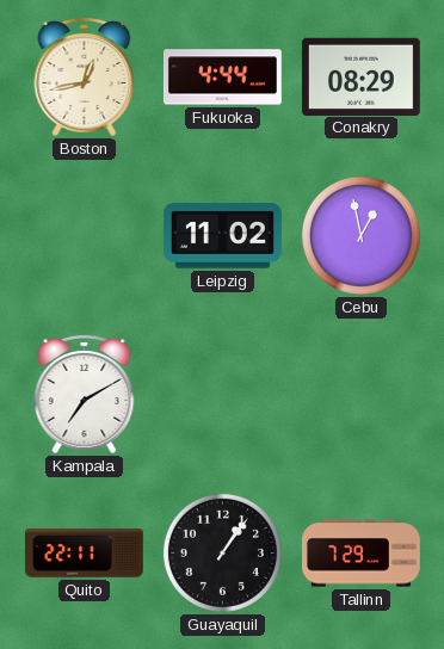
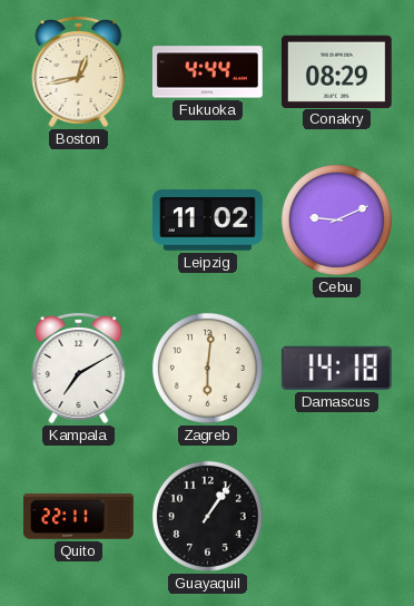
Cebu: 12:58 -> 9:11 (336, 219)
Zagreb: none -> 6:01 (207, 368)
Damascus: none -> 14:18 (336, 368)
Tallinn: 7:29 -> none (362, 554)
